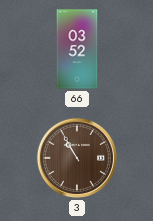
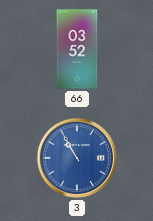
3 dial: brown -> blue (77, 158)
